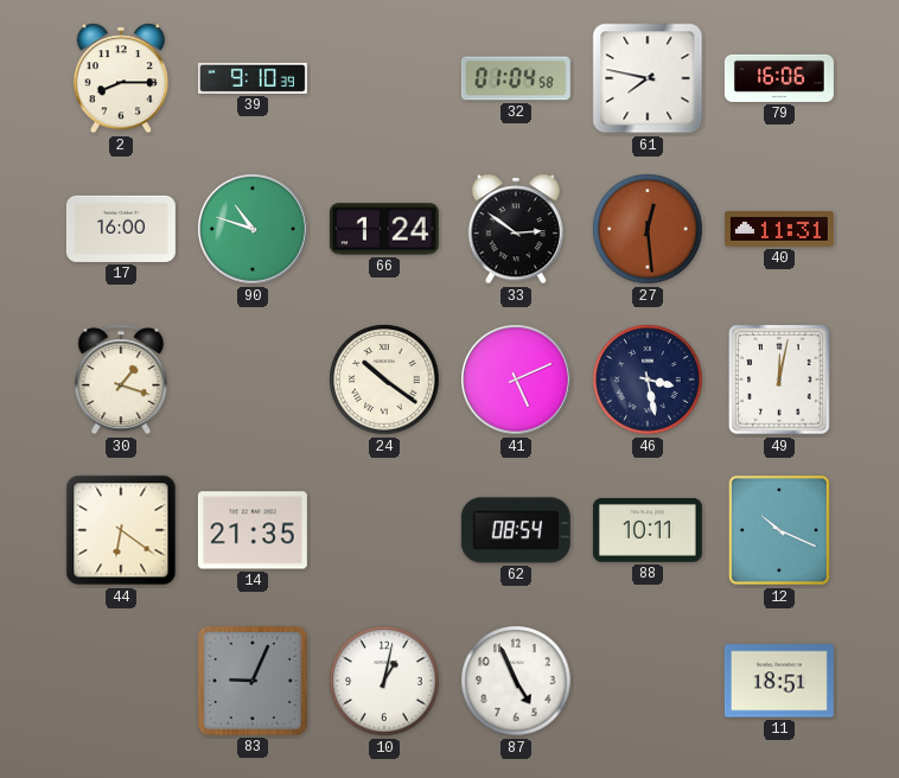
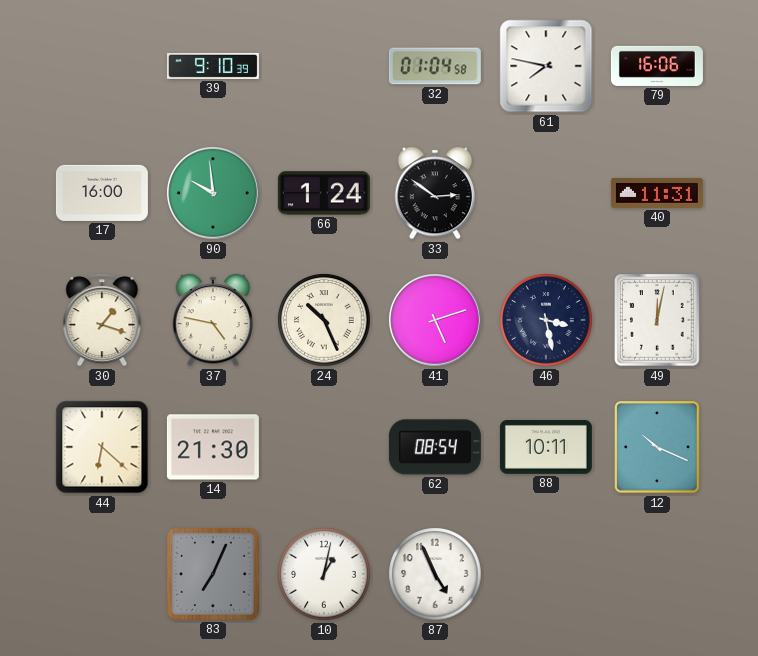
2: 8:15 -> none (120, 78)
90: 10:48 -> 9:59 (213, 193)
27: 12:29 -> none (648, 229)
37: none -> 4:47 (212, 320)
24: 10:21 -> 10:26 (324, 320)
41: 5:11 -> 5:12 (435, 320)
44: 6:21 -> 6:22 (102, 447)
14: 21:35 -> 21:30 (213, 447)
83: 9:04 -> 7:04 (213, 574)
11: 18:51 -> none (779, 681)
